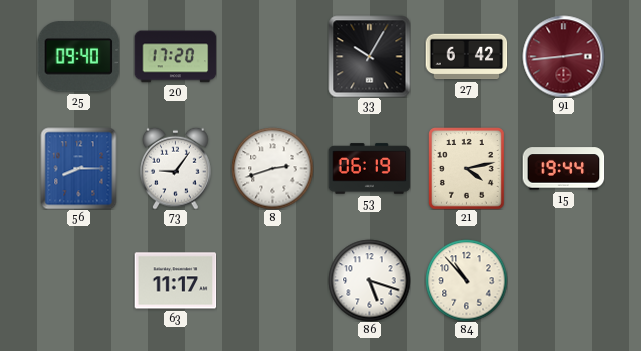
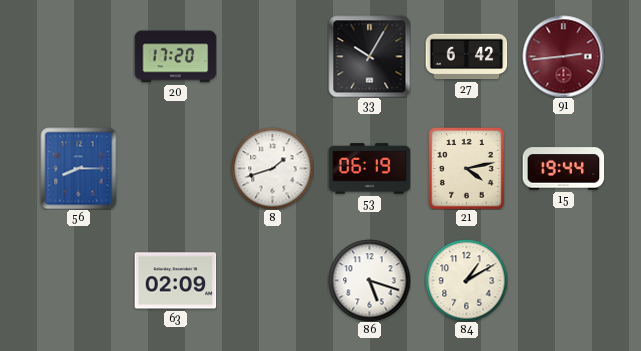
25: 09:40 -> none (78, 57)
73: 9:06 -> none (176, 168)
8: 2:42 -> 1:42 (272, 168)
63: 11:17 -> 02:09 (175, 281)
84: 10:53 -> 1:10 (466, 280)
